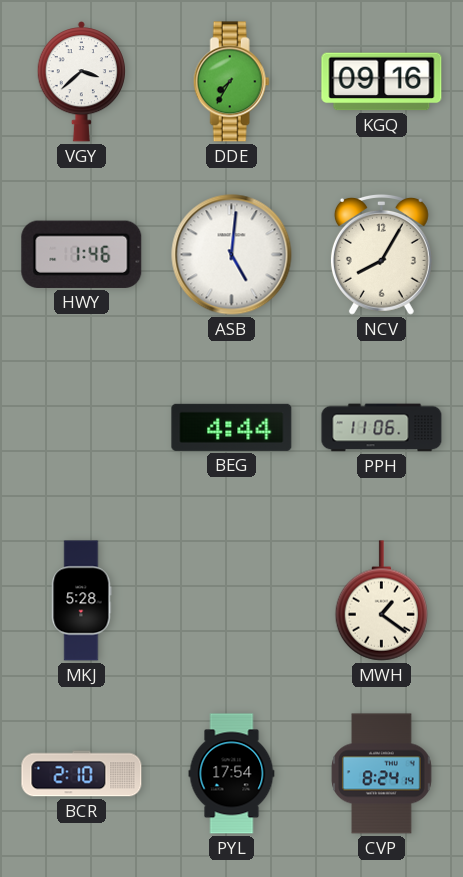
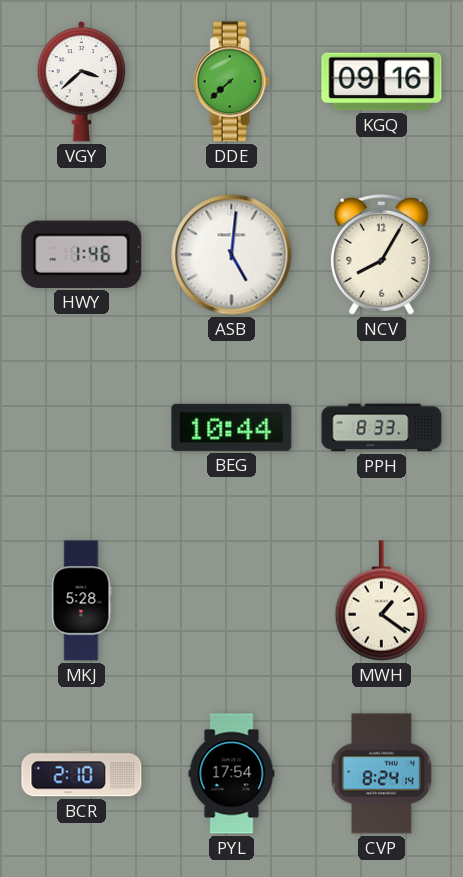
DDE: 7:35 -> 7:38 (231, 82)
BEG: 4:44 -> 10:44 (232, 427)
PPH: 11:06 -> 8:33 (382, 428)
